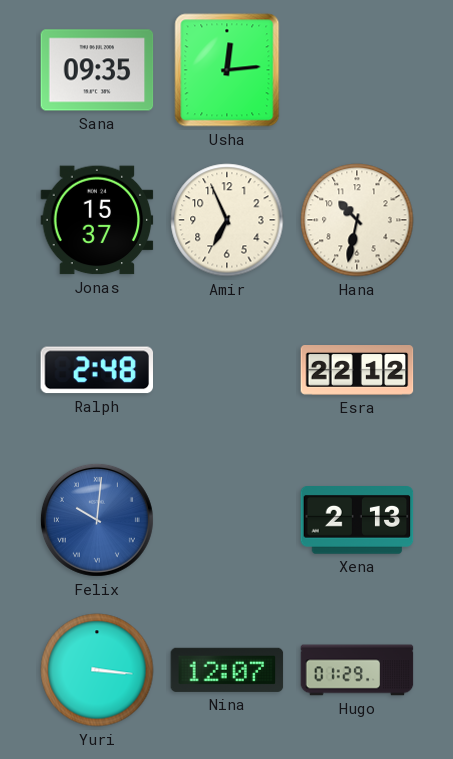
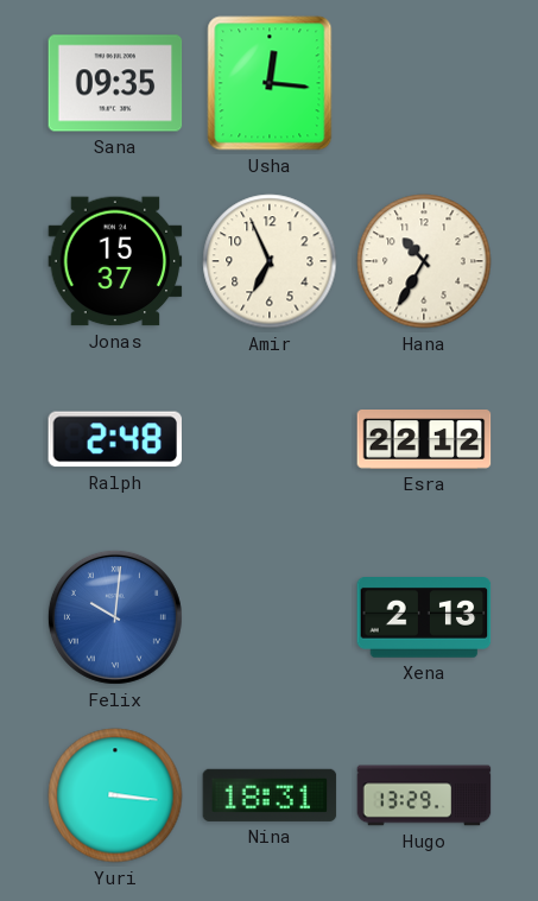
Usha: 12:14 -> 12:16 (270, 83)
Hana: 10:32 -> 10:35 (424, 261)
Nina: 12:07 -> 18:31 (270, 795)
Hugo: 01:29 -> 13:29 (424, 795)
